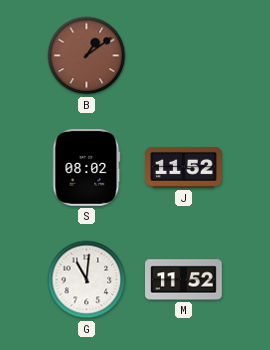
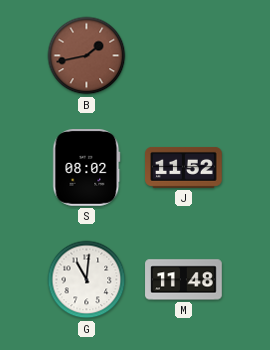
B: 1:09 -> 1:43 (87, 56)
M: 11:52 -> 11:48 (184, 280)
